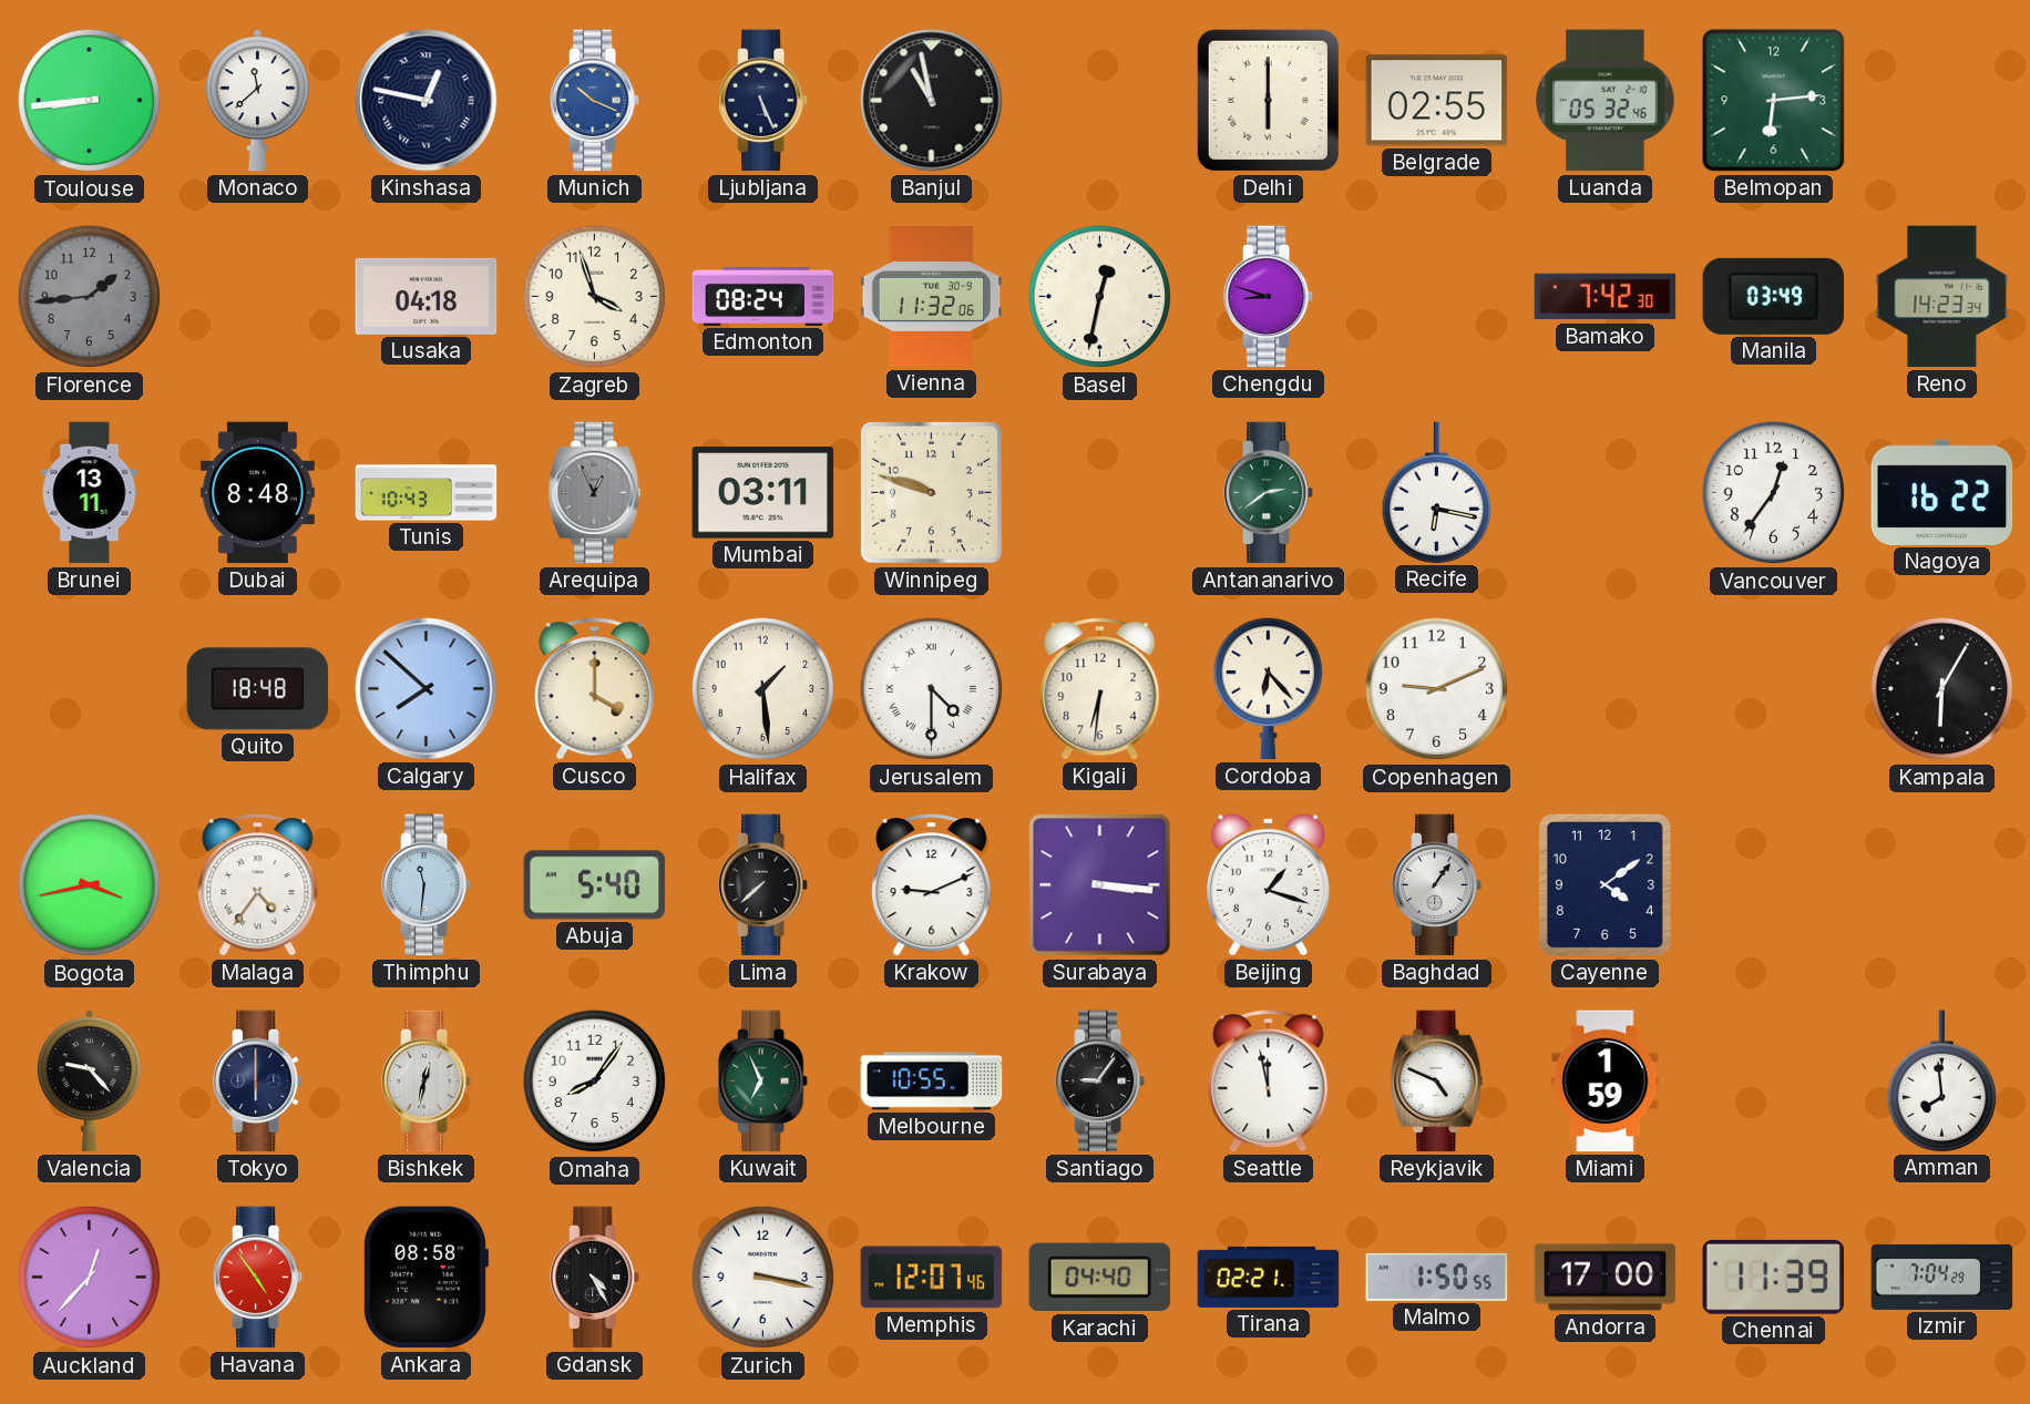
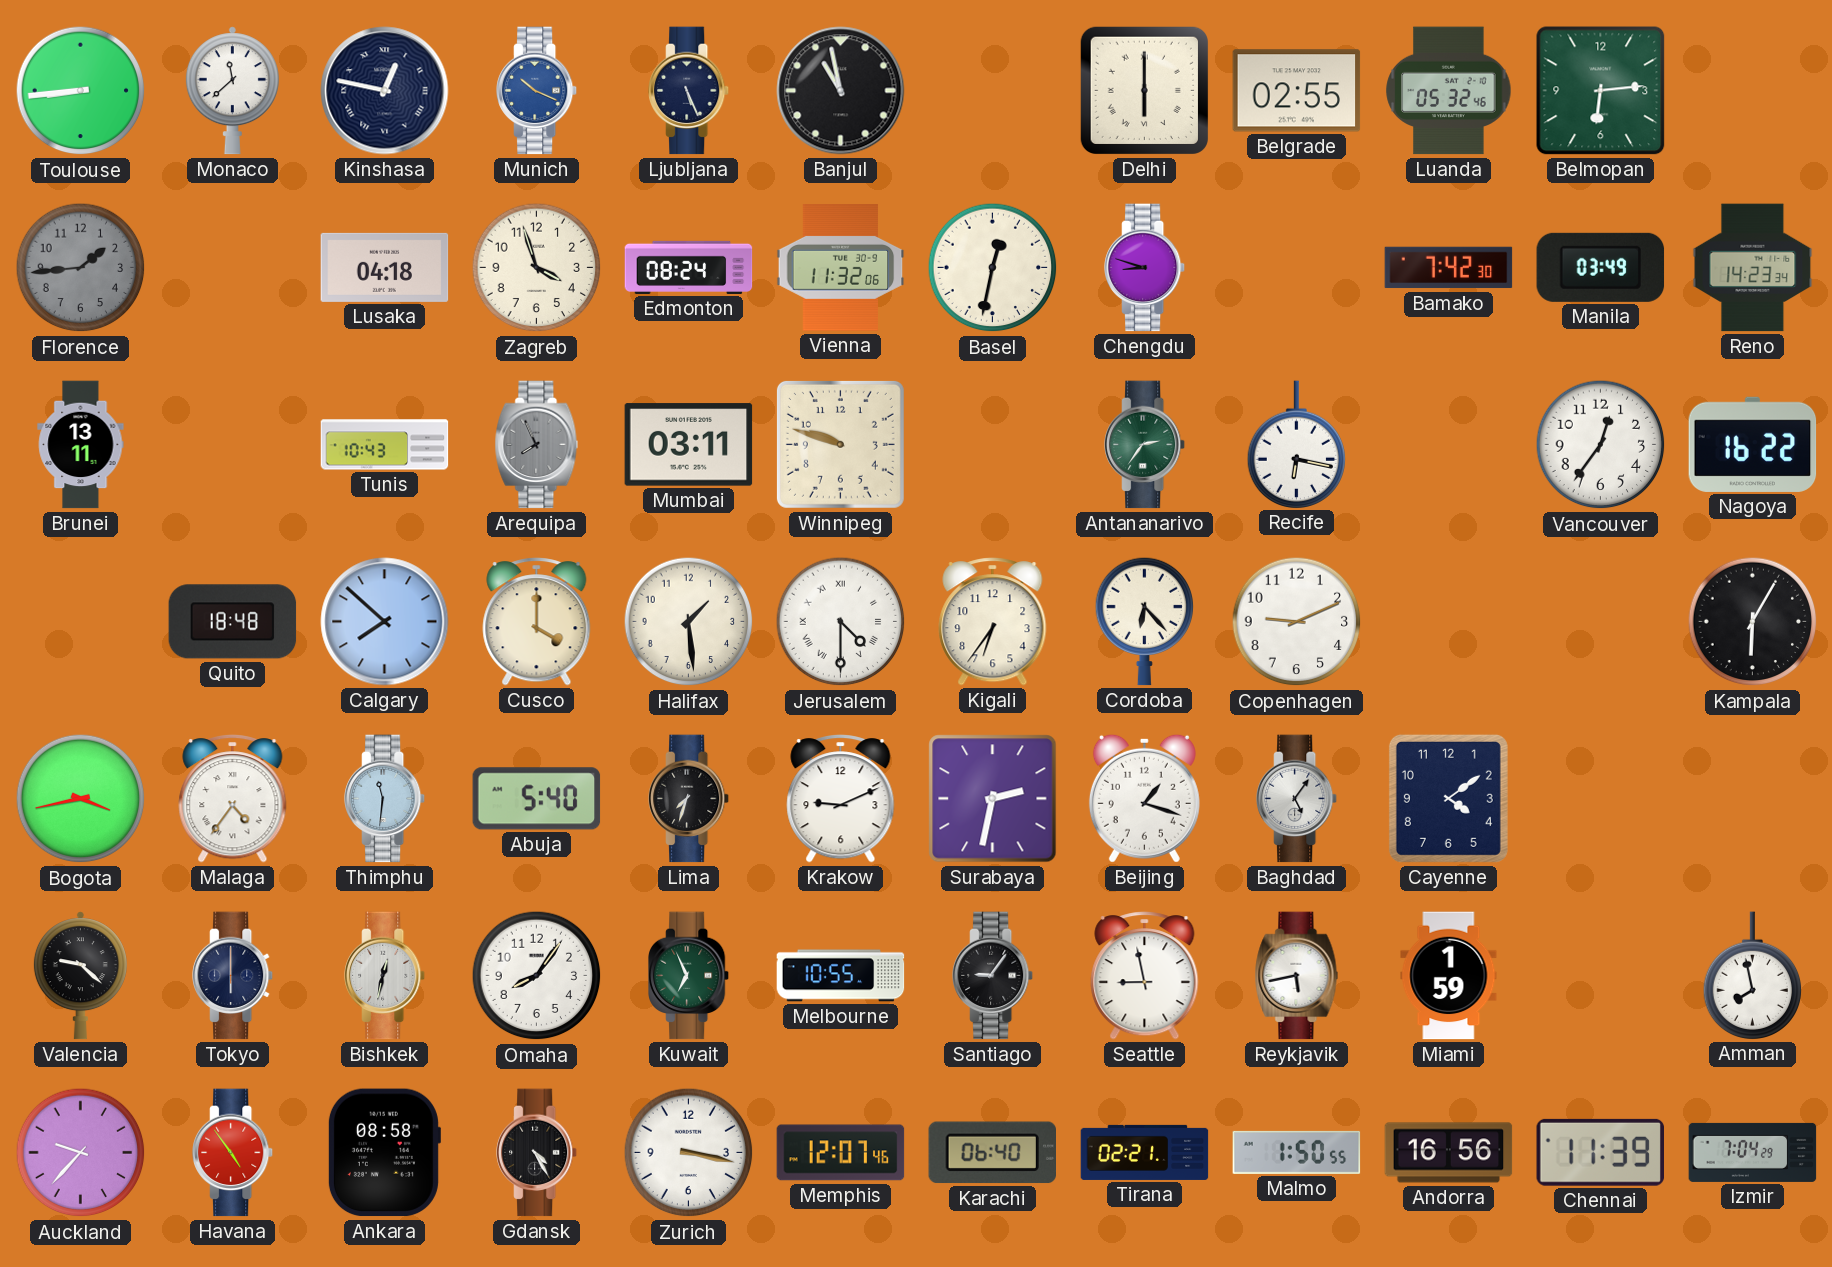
Dubai: 8:48 -> none (257, 493)
Arequipa: 12:56 -> 7:56 (537, 445)
Antananarivo: 2:39 -> 2:36 (1146, 445)
Kigali: 6:31 -> 6:36 (993, 622)
Lima: 7:38 -> 7:33 (690, 799)
Surabaya: 3:16 -> 2:32 (993, 799)
Baghdad: 1:06 -> 5:06 (1298, 799)
Valencia: 9:23 -> 9:22 (80, 976)
Seattle: 11:58 -> 8:58 (1145, 976)
Reykjavik: 4:49 -> 5:43 (1297, 976)
Amman: 7:59 -> 7:58 (1752, 975)
Auckland: 12:37 -> 9:37 (81, 1153)
Karachi: 04:40 -> 06:40 (992, 1153)
Andorra: 17:00 -> 16:56 (1449, 1153)
